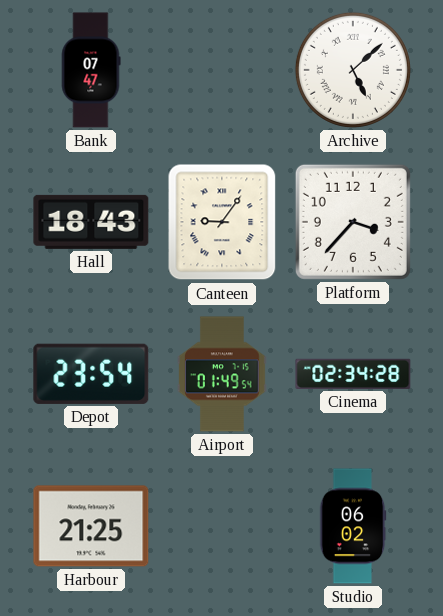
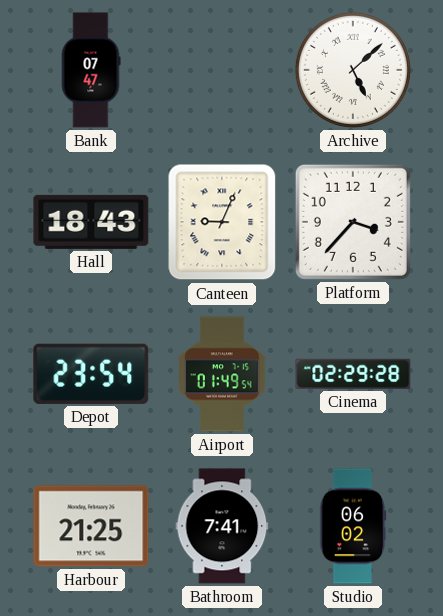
Canteen: 9:06 -> 9:04 (222, 222)
Cinema: 02:34 -> 02:29 (353, 374)
Bathroom: none -> 7:41 (222, 526)
